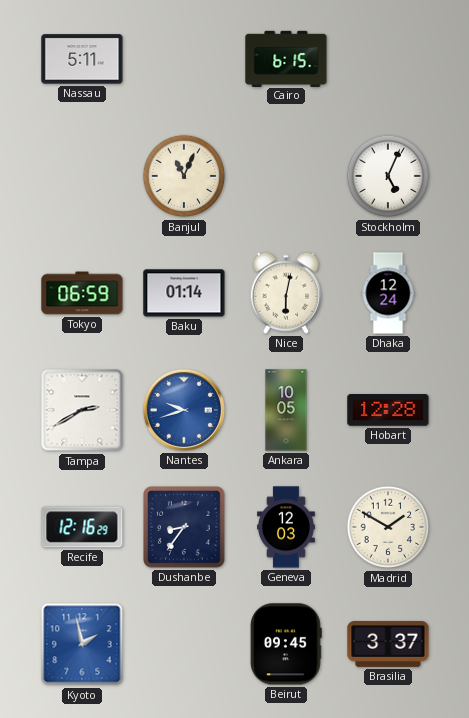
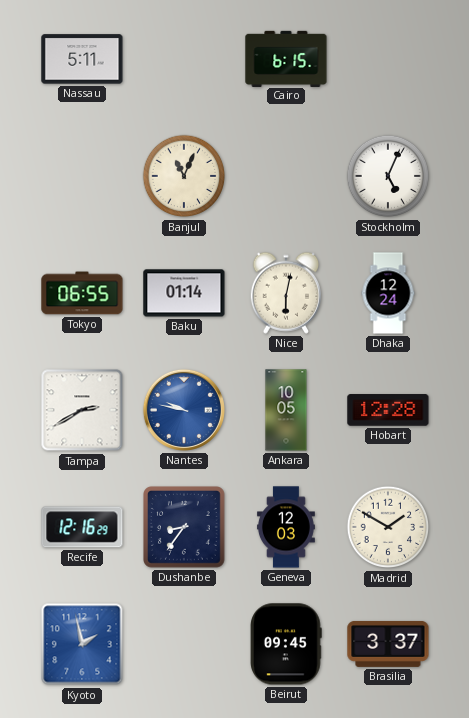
Tokyo: 06:59 -> 06:55 (82, 293)
Nantes: 9:42 -> 9:47 (184, 410)
